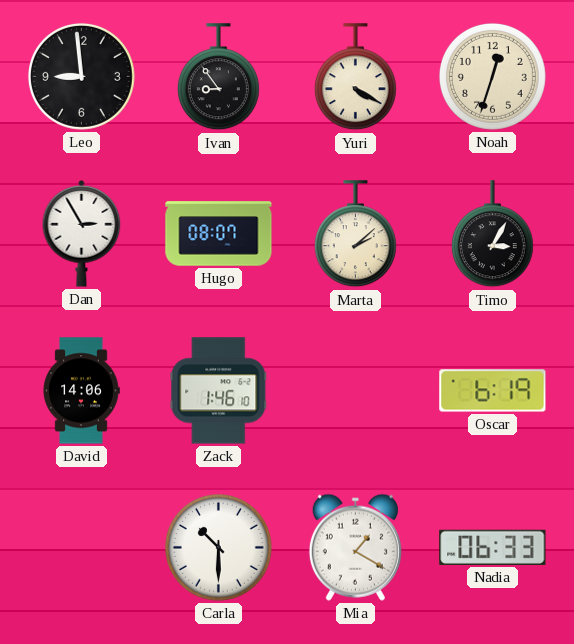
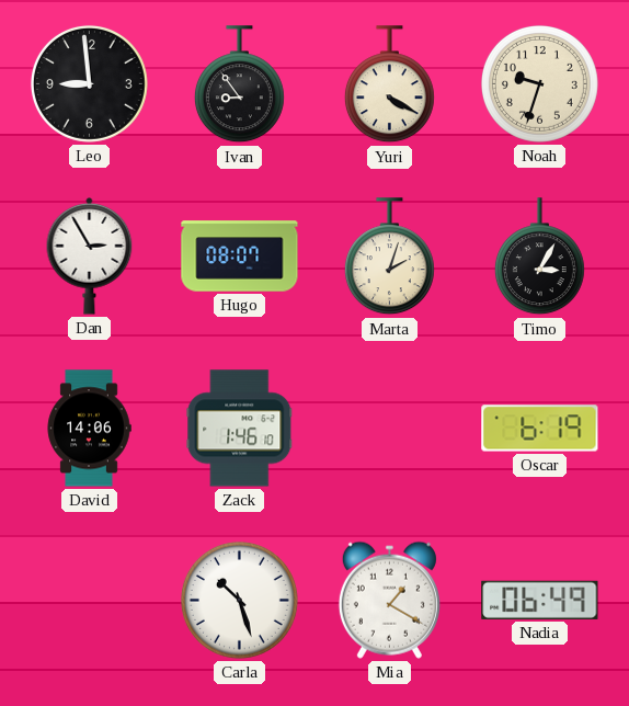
Noah: 12:33 -> 9:33 (539, 83)
Marta: 2:08 -> 2:03 (389, 257)
Carla: 10:30 -> 10:27 (239, 600)
Nadia: 06:33 -> 06:49 (540, 600)
